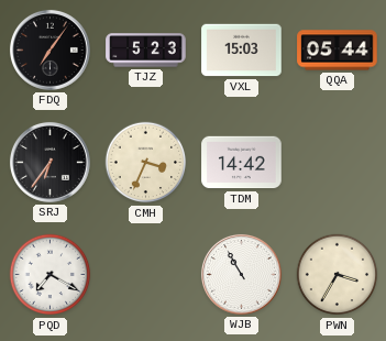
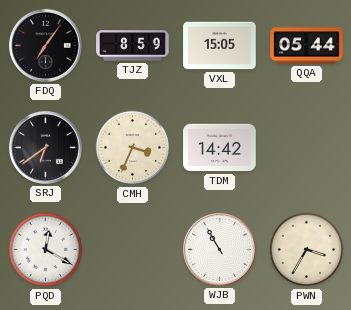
TJZ: 5:23 -> 8:59 (133, 46)
VXL: 15:03 -> 15:05 (220, 46)
SRJ: 6:36 -> 6:39 (45, 147)
PQD: 7:20 -> 12:20 (46, 250)
